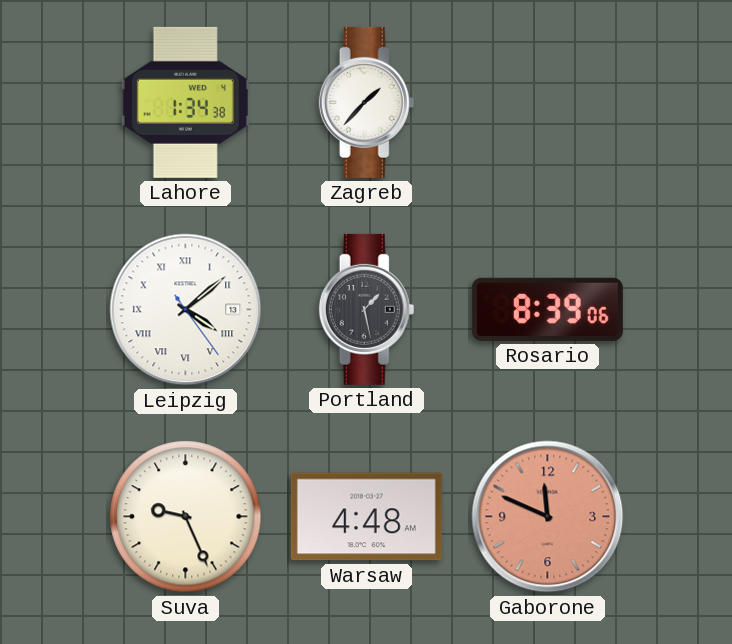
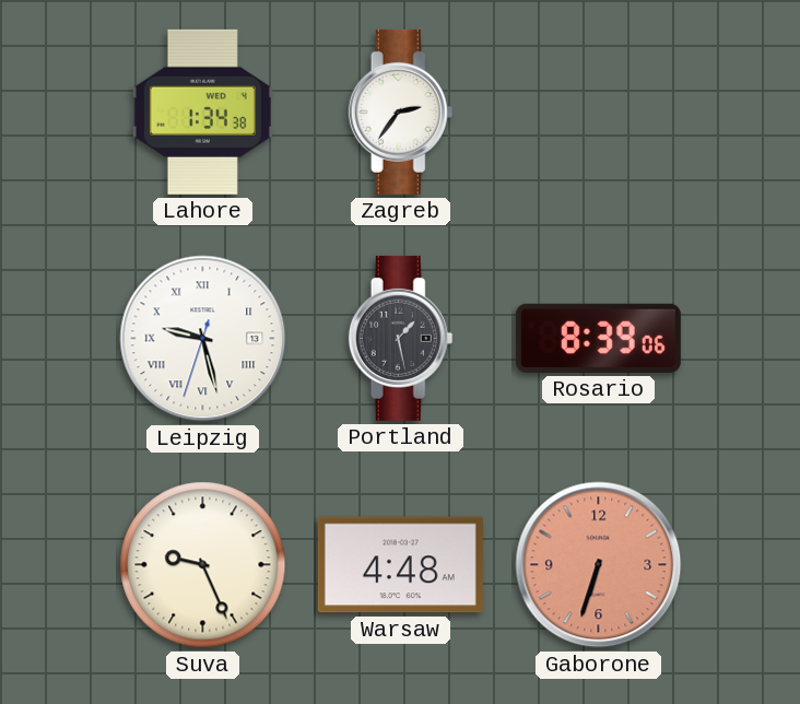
Zagreb: 1:37 -> 2:36 (401, 112)
Leipzig: 4:08 -> 9:27 (203, 339)
Gaborone: 11:49 -> 6:33 (599, 565)
